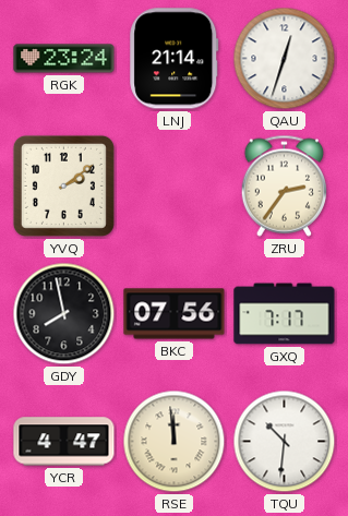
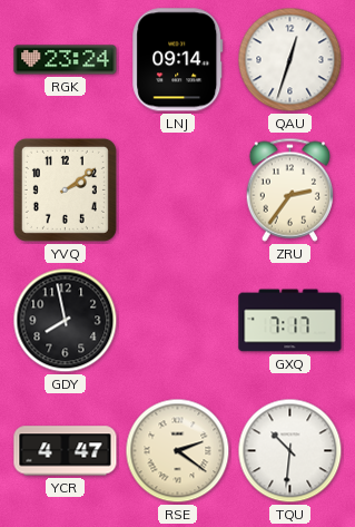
LNJ: 21:14 -> 09:14 (178, 60)
BKC: 07:56 -> none (175, 314)
RSE: 11:59 -> 2:21 (178, 451)
